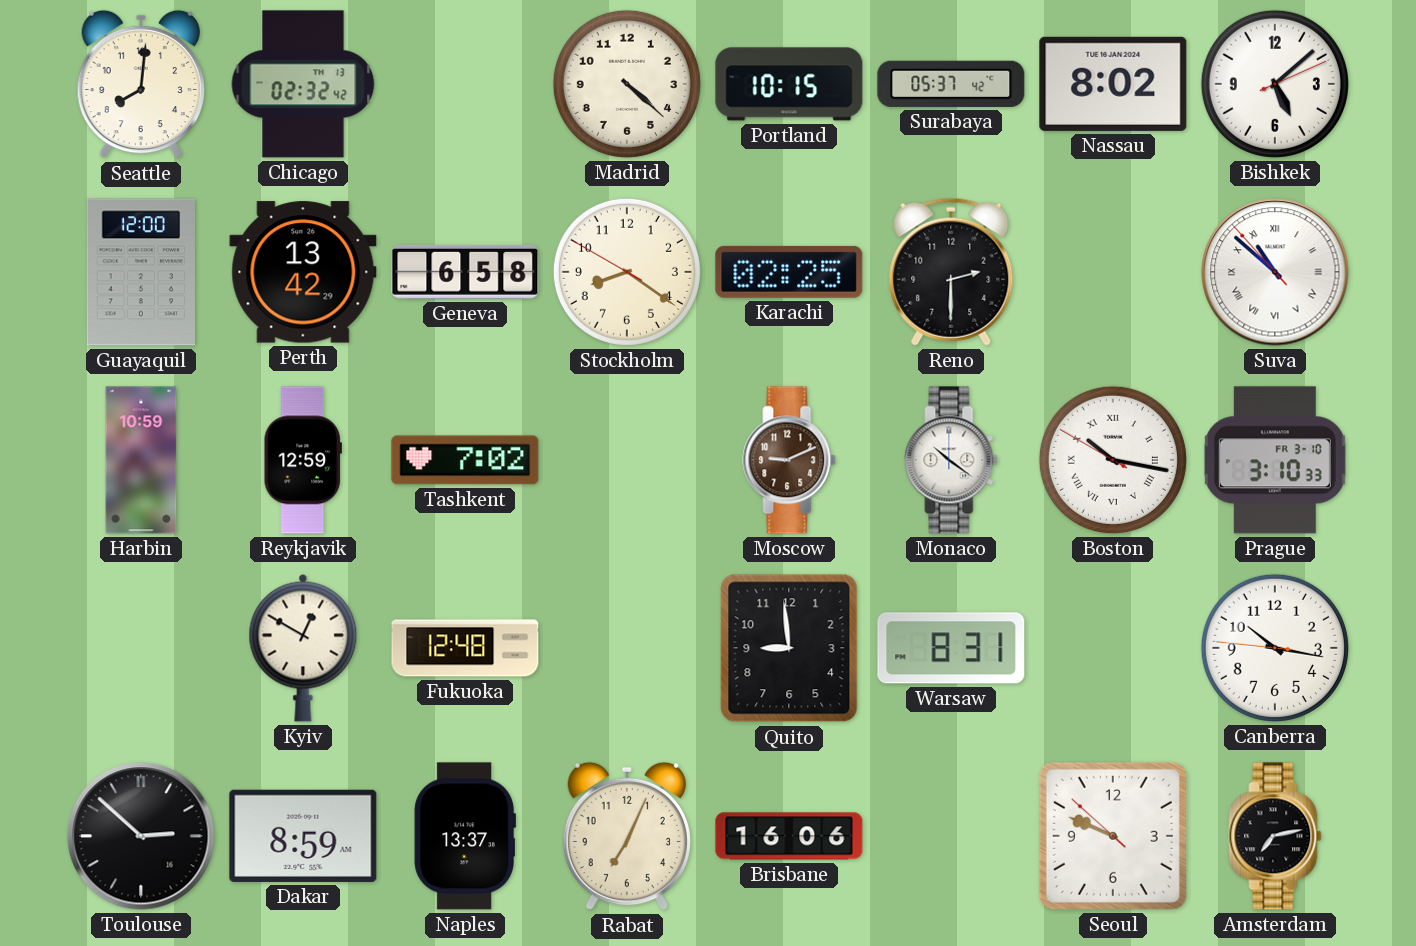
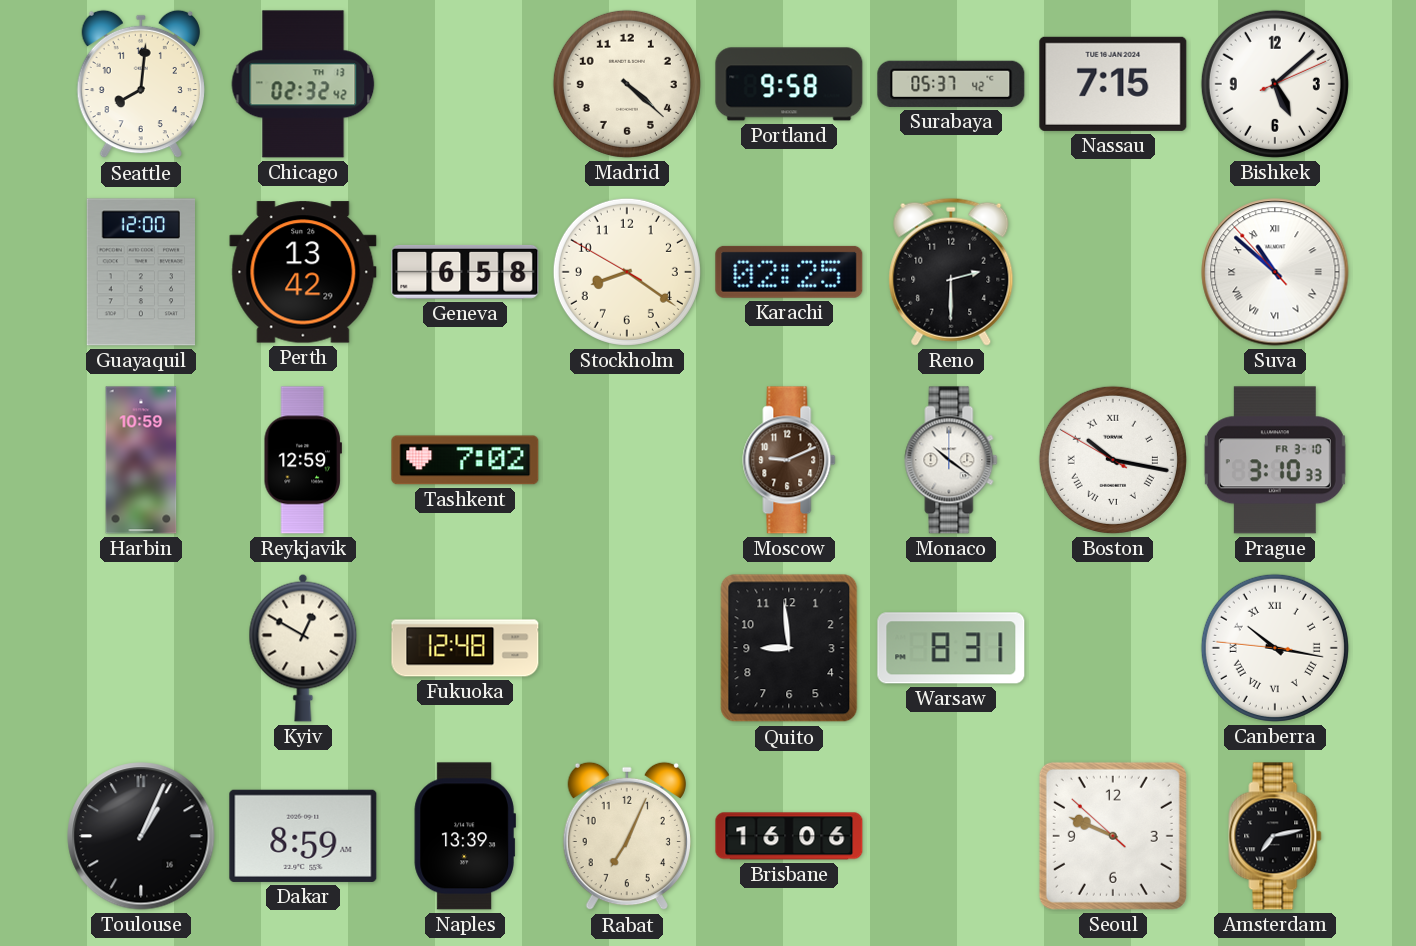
Portland: 10:15 -> 9:58 (789, 84)
Nassau: 8:02 -> 7:15 (1113, 84)
Canberra numerals: Arabic -> Roman (1275, 648)
Toulouse: 2:52 -> 1:04 (141, 836)
Naples: 13:37 -> 13:39 (465, 836)
